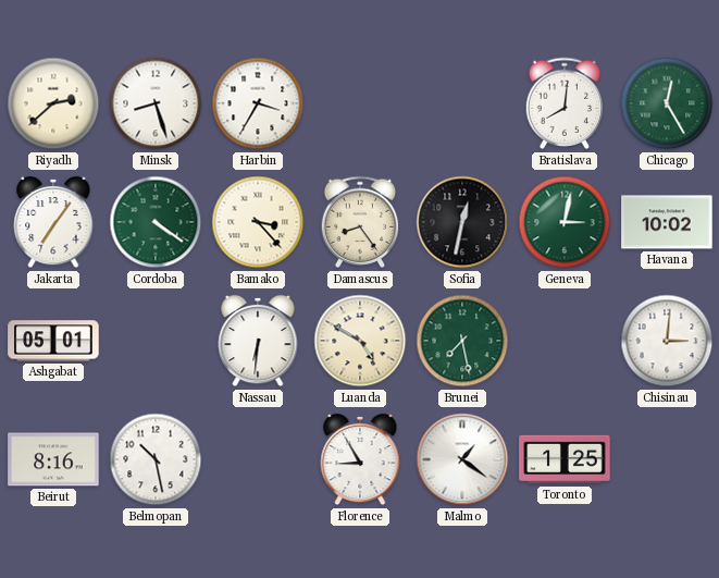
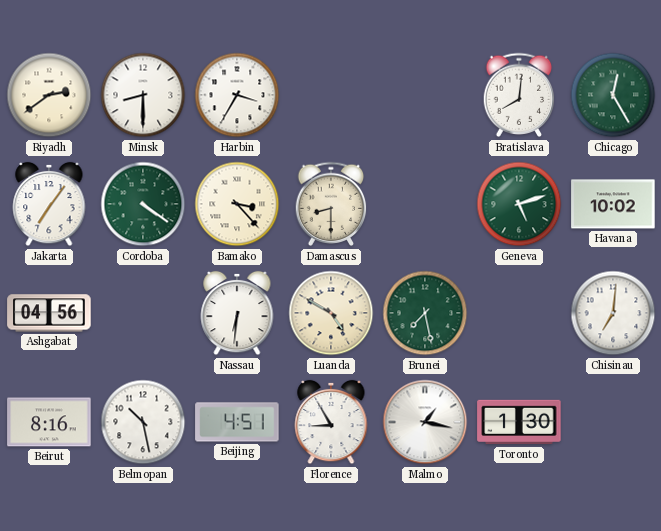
Riyadh: 2:38 -> 2:39 (49, 95)
Minsk: 8:27 -> 8:30 (143, 95)
Damascus: 8:24 -> 8:30 (331, 204)
Sofia: 12:32 -> none (462, 222)
Geneva: 3:02 -> 5:12 (519, 204)
Ashgabat: 05:01 -> 04:56 (49, 313)
Chisinau: 3:01 -> 7:01 (613, 313)
Beijing: none -> 4:51 (237, 422)
Malmo: 1:21 -> 1:17 (425, 422)
Toronto: 1:25 -> 1:30 (519, 422)
